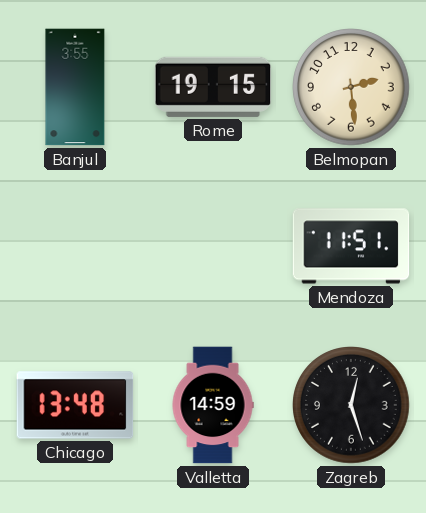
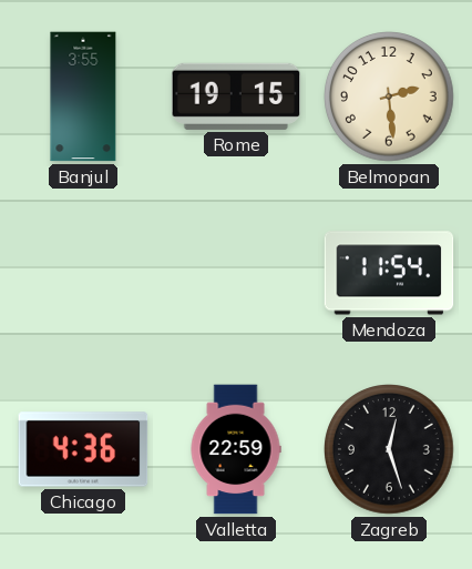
Mendoza: 11:51 -> 11:54 (389, 273)
Chicago: 13:48 -> 4:36 (83, 449)
Valletta: 14:59 -> 22:59 (236, 449)
